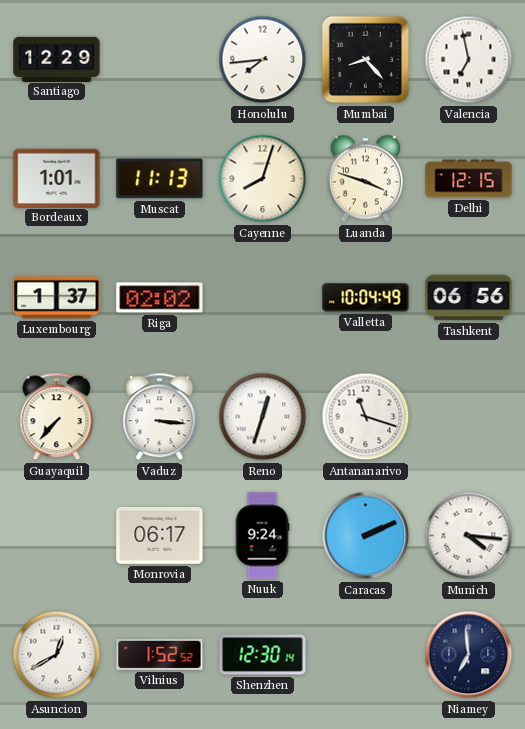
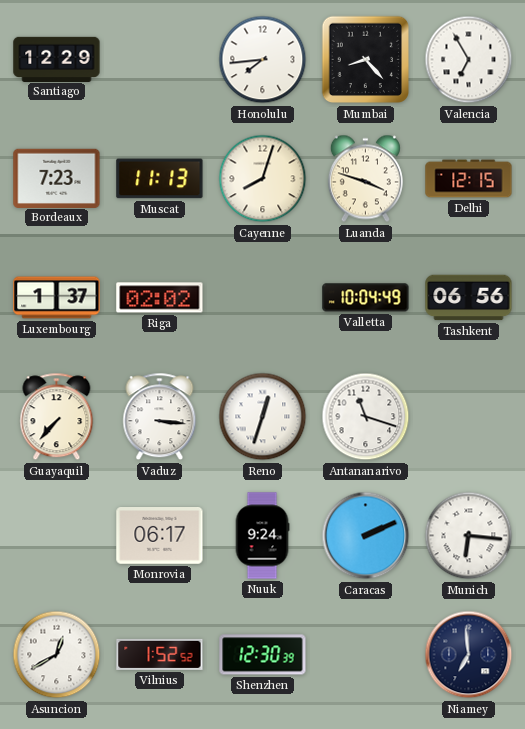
Valencia: 6:58 -> 6:55 (469, 60)
Bordeaux: 1:01 -> 7:23 (57, 178)
Munich: 4:16 -> 6:16 (469, 536)
Shenzhen: 12:30:14 -> 12:30:39 (263, 655)
